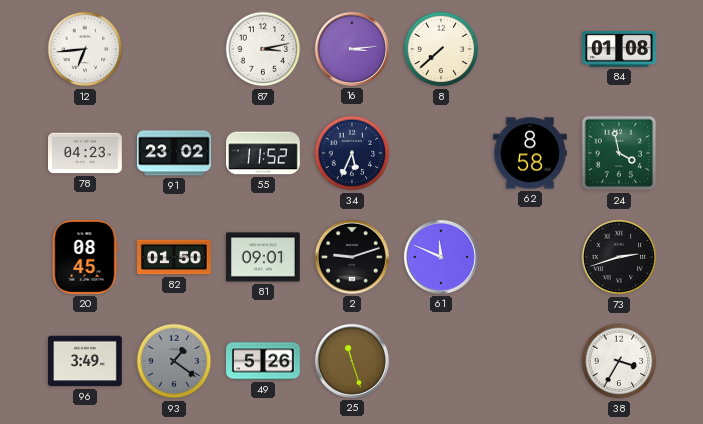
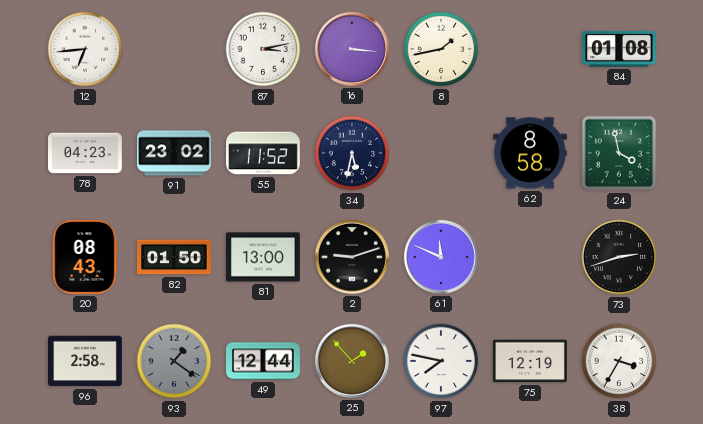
16: 3:14 -> 3:16 (352, 49)
8: 7:38 -> 1:43 (441, 49)
34: 5:34 -> 5:32 (352, 153)
20: 08:45 -> 08:43 (85, 258)
81: 09:01 -> 13:00 (264, 257)
96: 3:49 -> 2:58 (86, 361)
49: 5:26 -> 12:44 (263, 361)
25: 11:27 -> 1:53 (352, 361)
97: none -> 7:47 (441, 361)
75: none -> 12:19 (531, 361)
